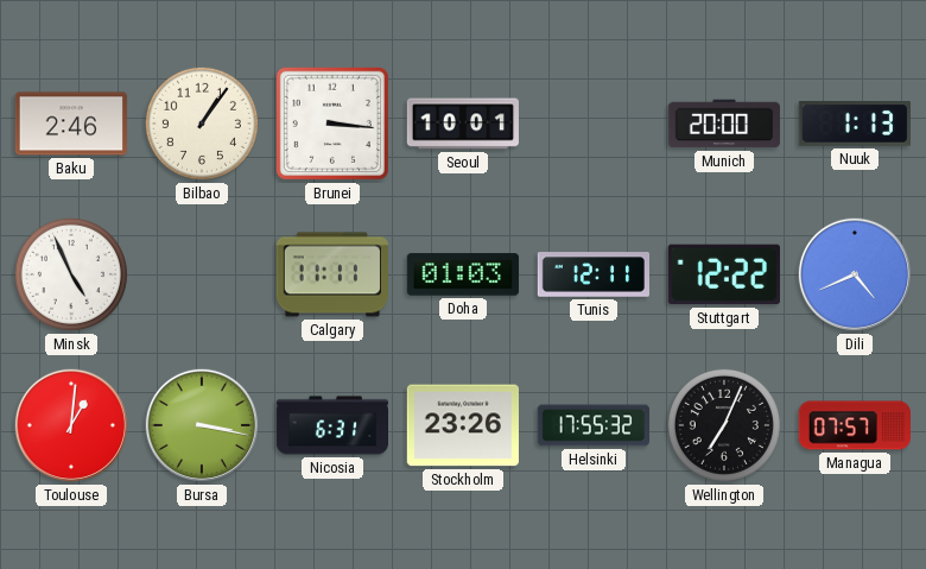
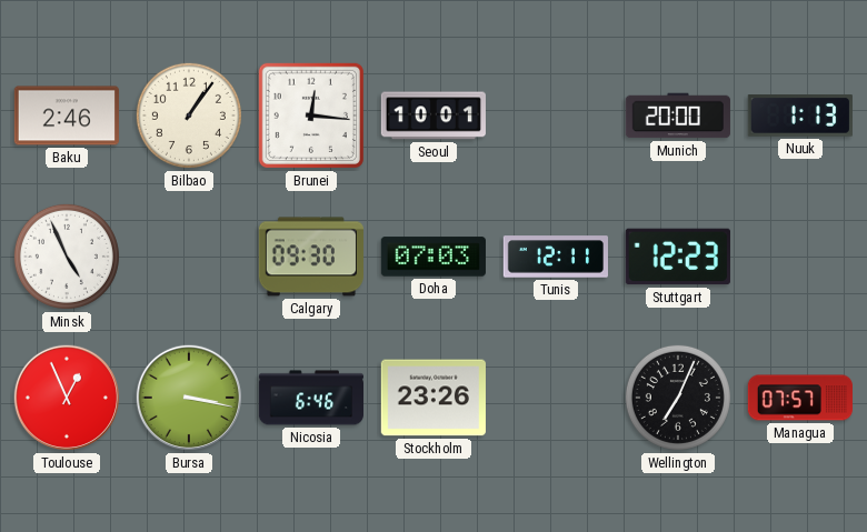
Brunei: 3:16 -> 12:16 (311, 116)
Calgary: 11:11 -> 09:30 (310, 257)
Doha: 01:03 -> 07:03 (433, 257)
Stuttgart: 12:22 -> 12:23 (678, 257)
Dili: 4:41 -> none (855, 274)
Toulouse: 1:01 -> 12:56 (67, 398)
Nicosia: 6:31 -> 6:46 (311, 398)
Helsinki: 17:55 -> none (592, 425)
